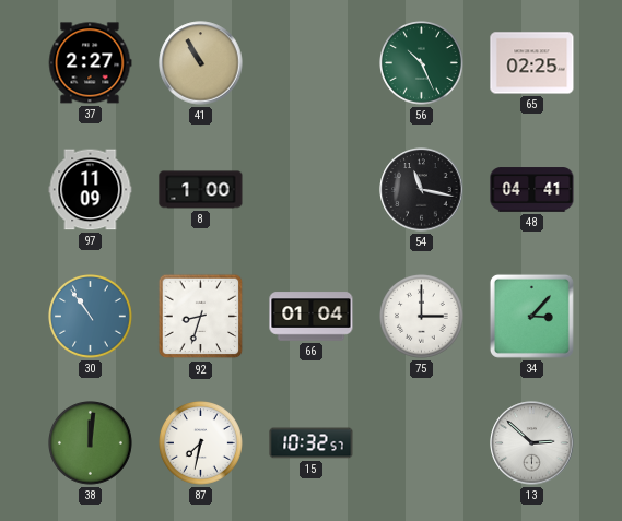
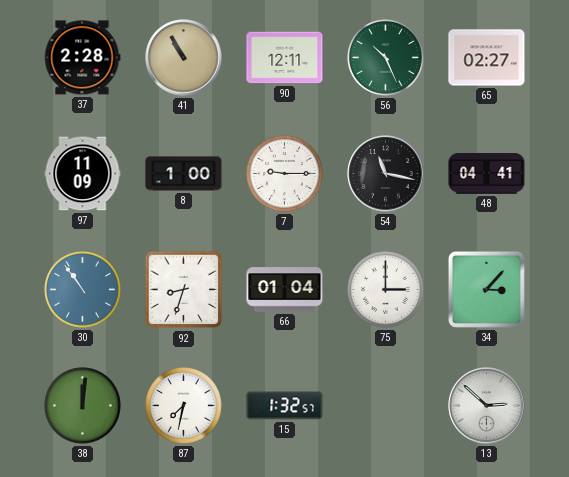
37: 2:27 -> 2:28 (82, 58)
90: none -> 12:11 (285, 58)
65: 02:25 -> 02:27 (487, 58)
7: none -> 9:15 (285, 174)
15: 10:32 -> 1:32 (285, 406)
